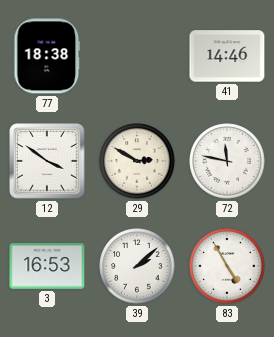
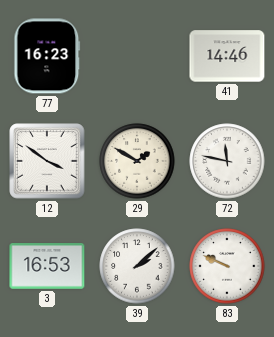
77: 18:38 -> 16:23 (47, 56)
29: 2:50 -> 1:50 (137, 161)
83: 4:55 -> 9:49 (227, 266)
